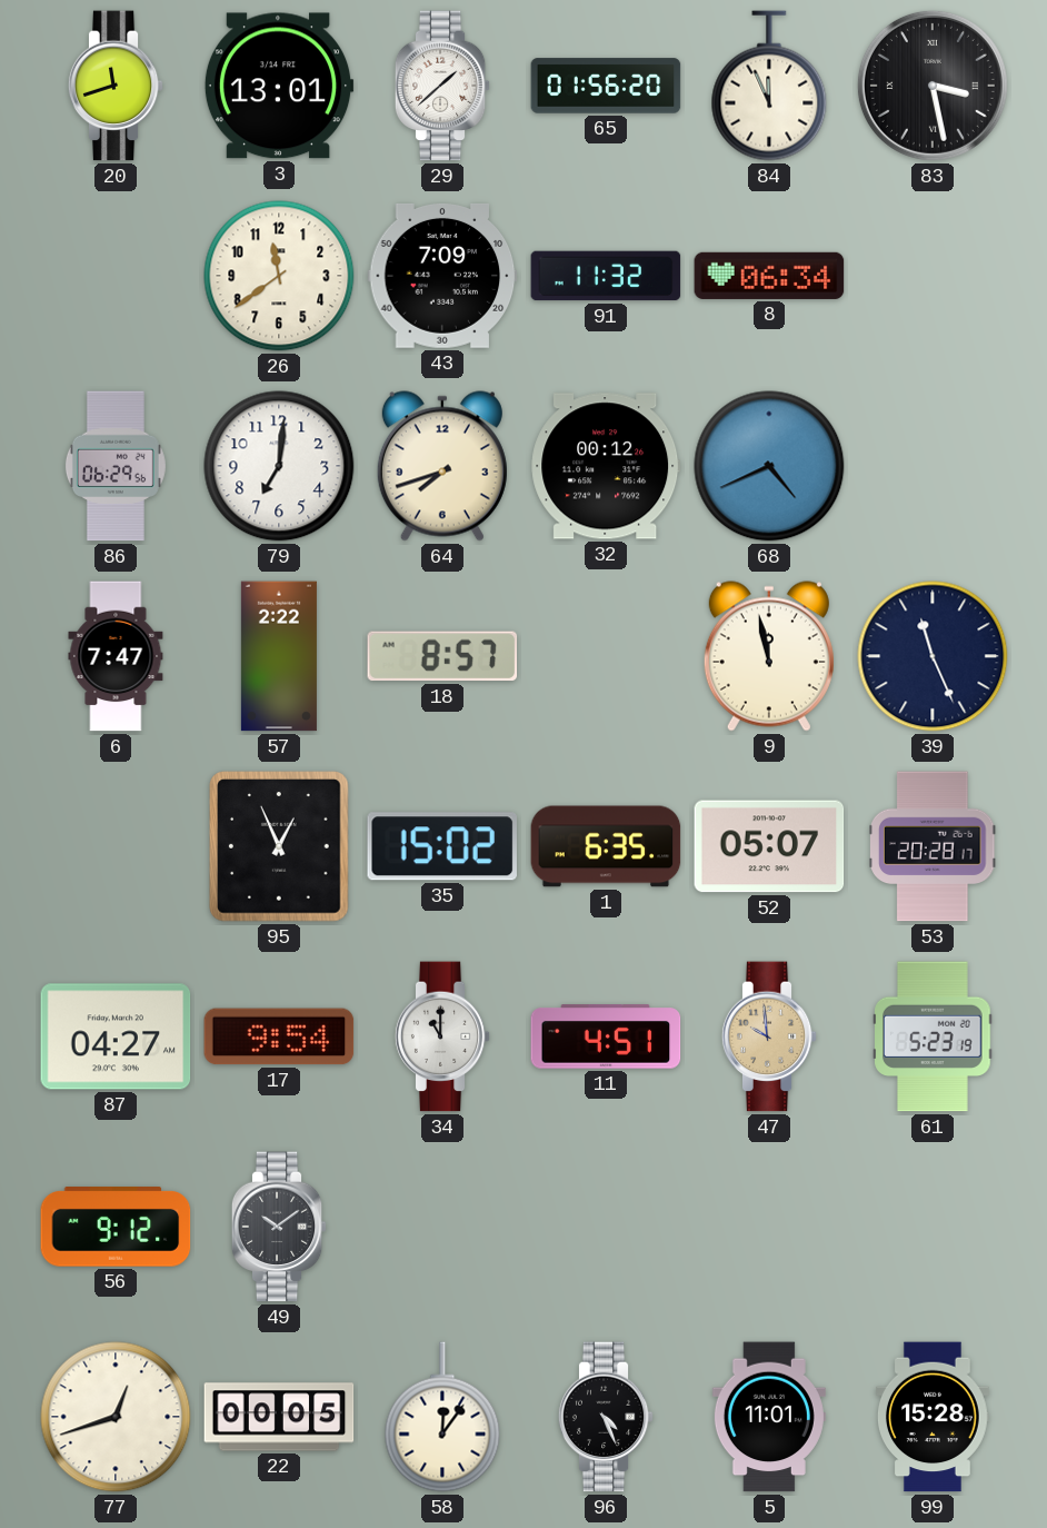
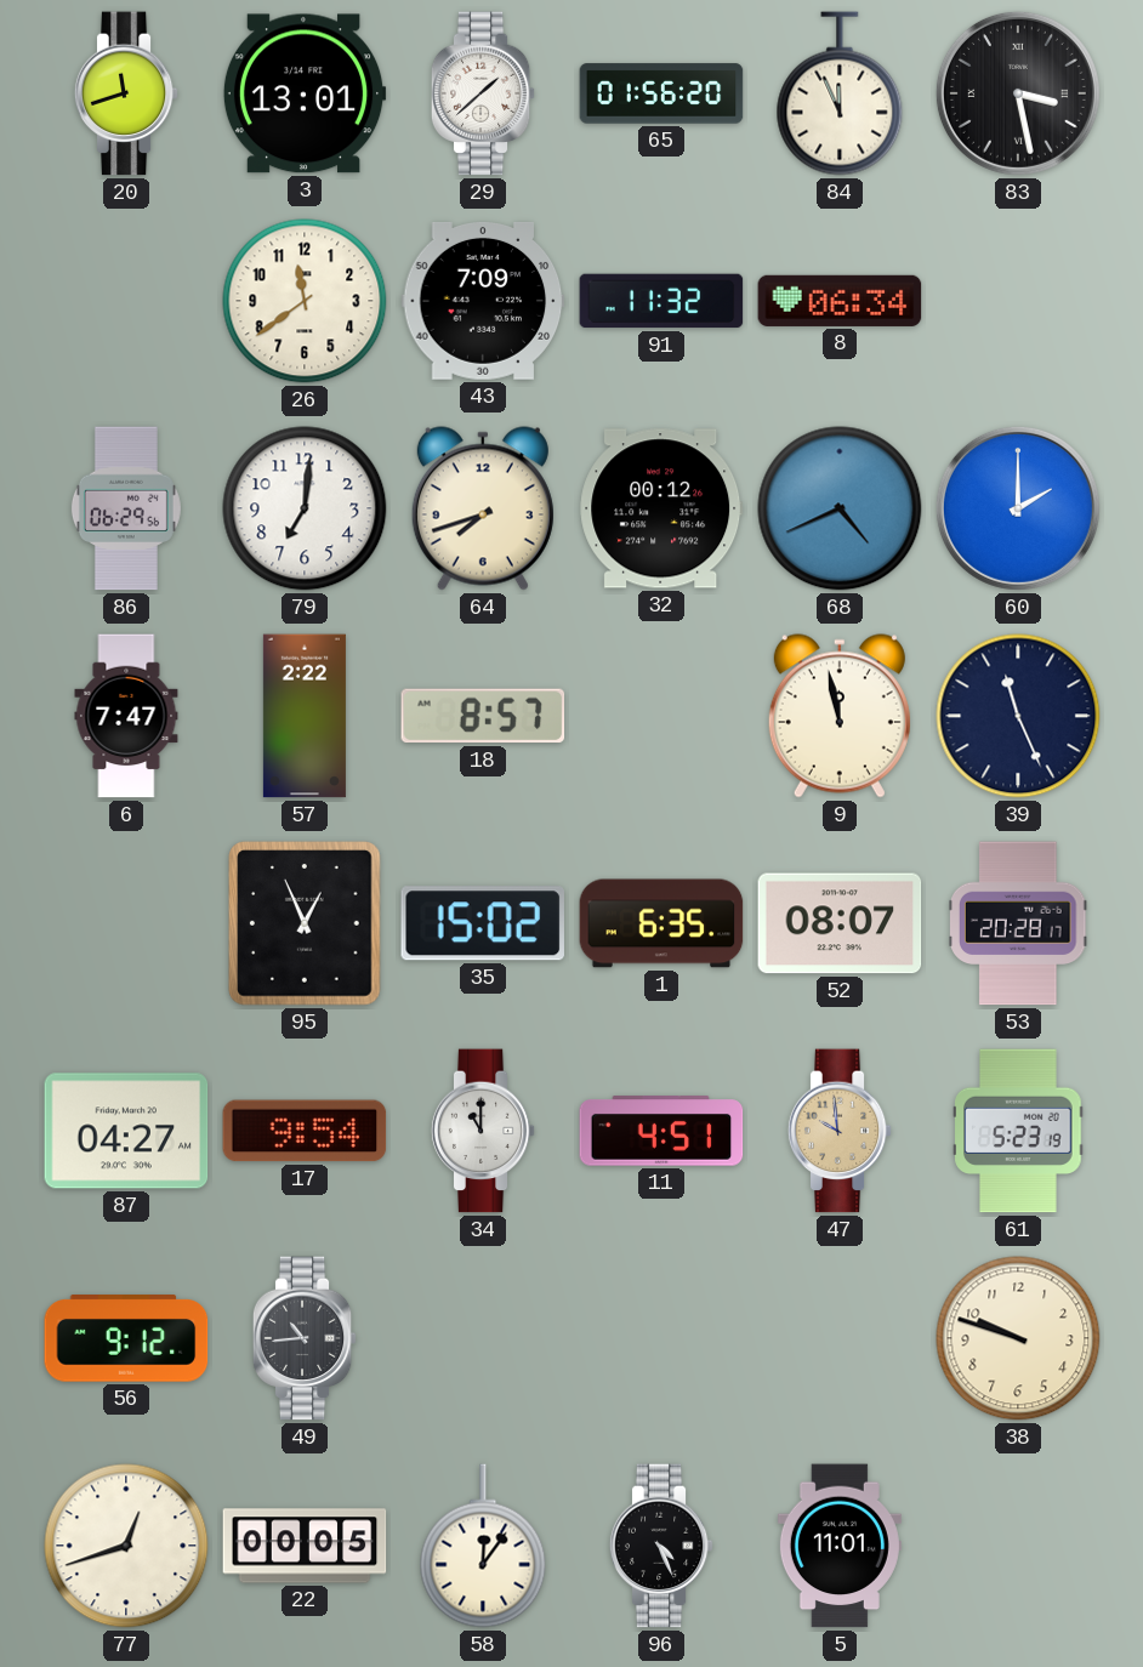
60: none -> 2:00 (1018, 508)
52: 05:07 -> 08:07 (840, 923)
49: 10:09 -> 10:44 (305, 1338)
38: none -> 9:48 (1018, 1338)
99: 15:28 -> none (934, 1417)
